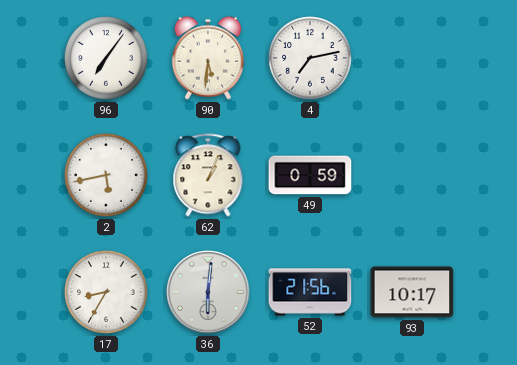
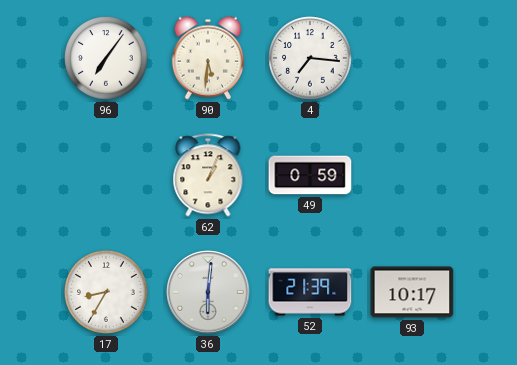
4: 7:13 -> 7:16 (311, 59)
2: 5:43 -> none (107, 176)
52: 21:56 -> 21:39 (310, 292)
